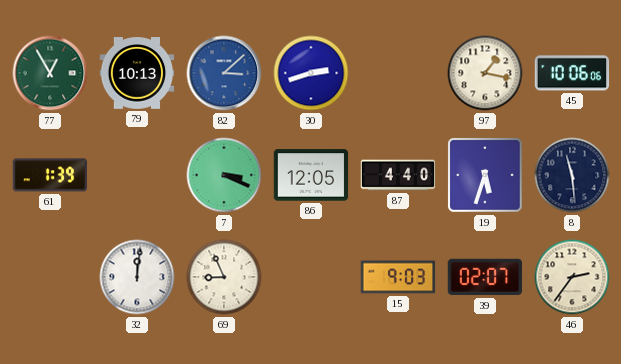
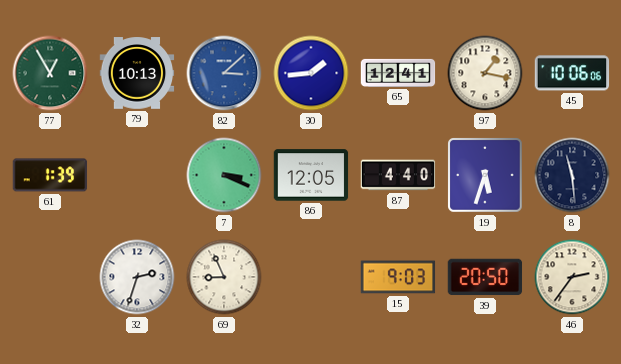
30: 2:42 -> 1:44 (311, 73)
65: none -> 12:41 (398, 73)
32: 12:01 -> 2:33 (137, 277)
39: 02:07 -> 20:50 (485, 277)
